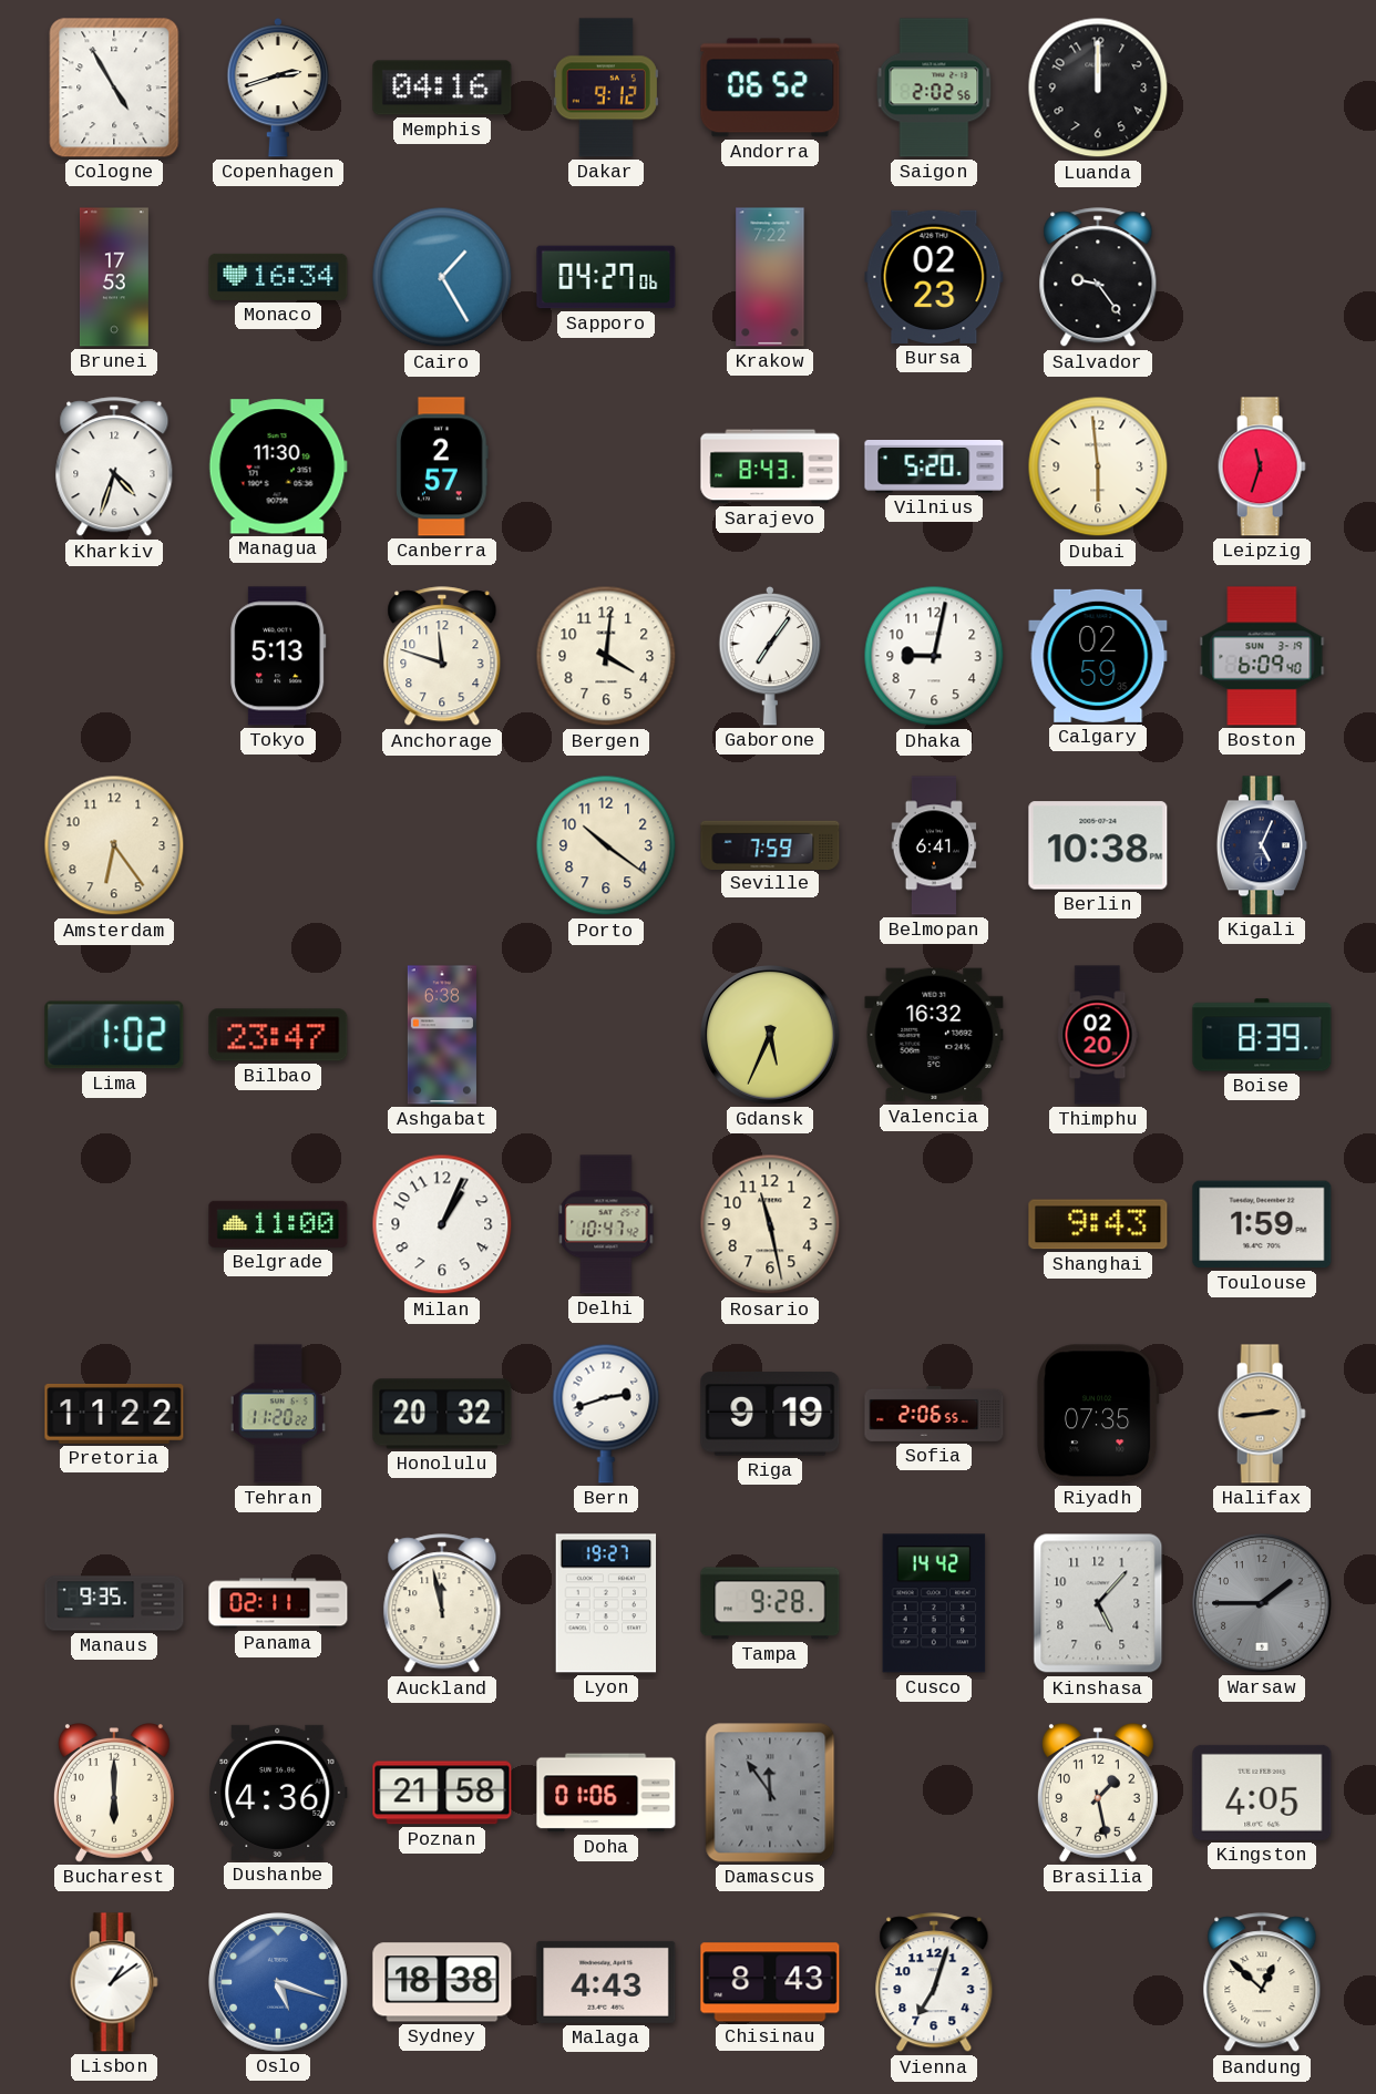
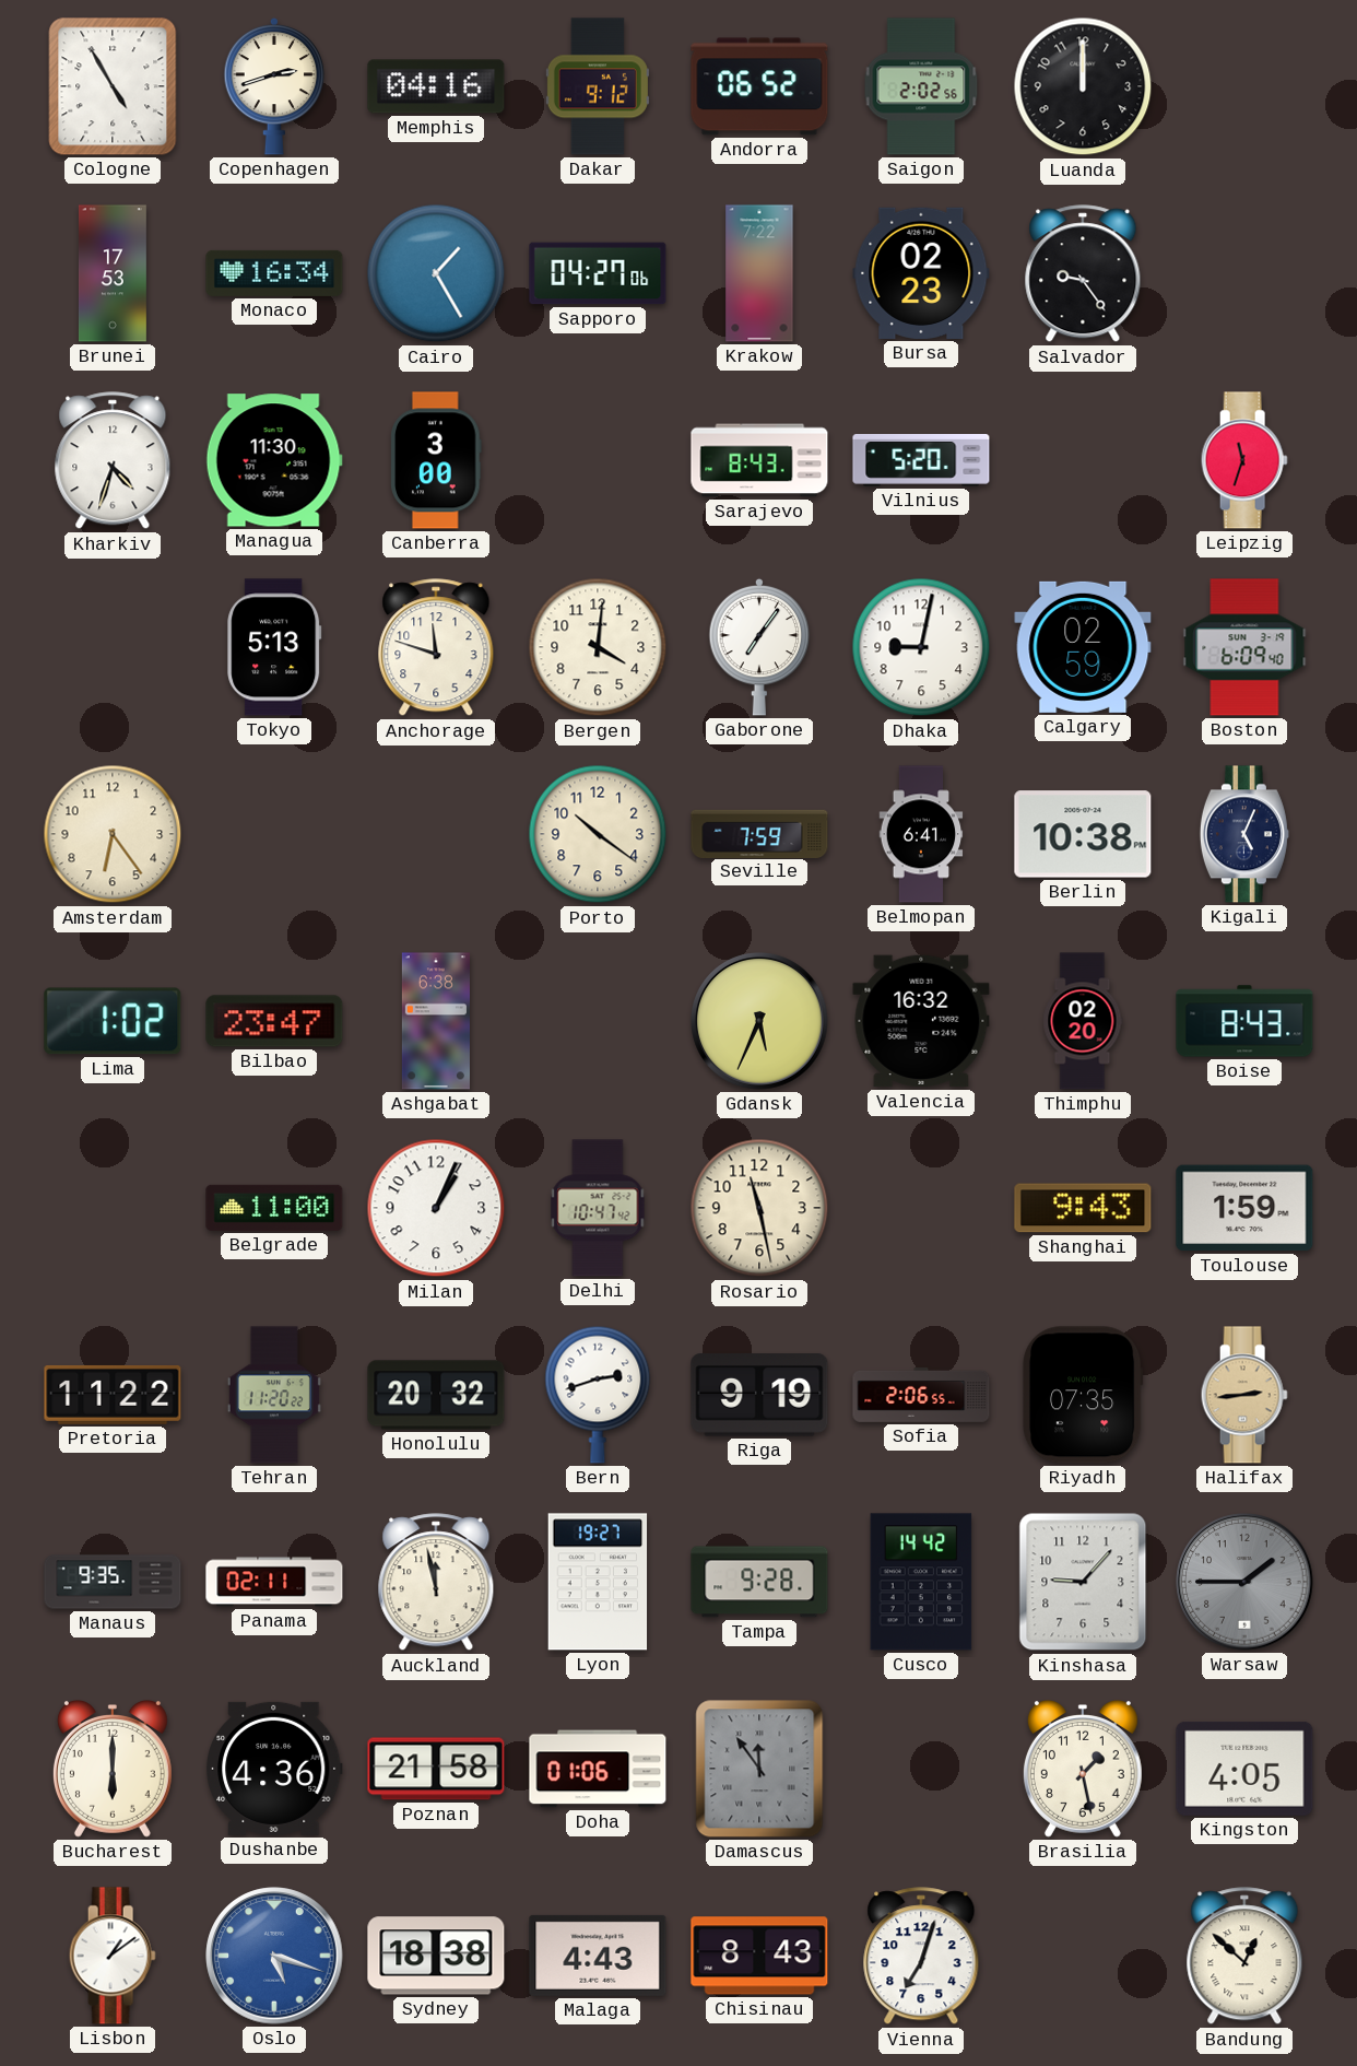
Canberra: 2:57 -> 3:00 (436, 460)
Dubai: 5:59 -> none (1098, 466)
Boise: 8:39 -> 8:43 (1244, 1021)
Kinshasa: 5:07 -> 9:07 (1083, 1582)
